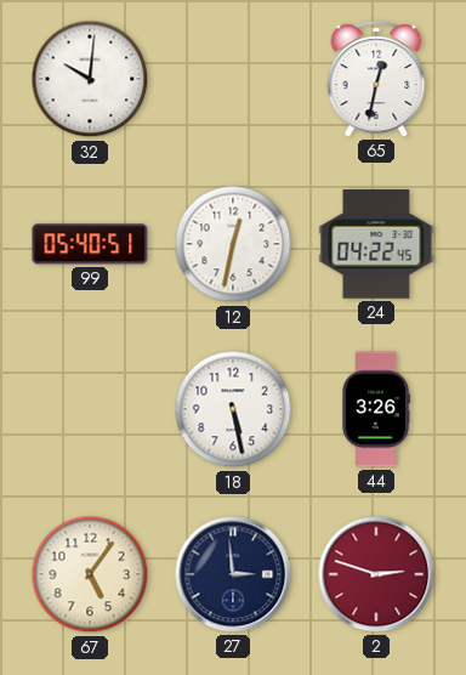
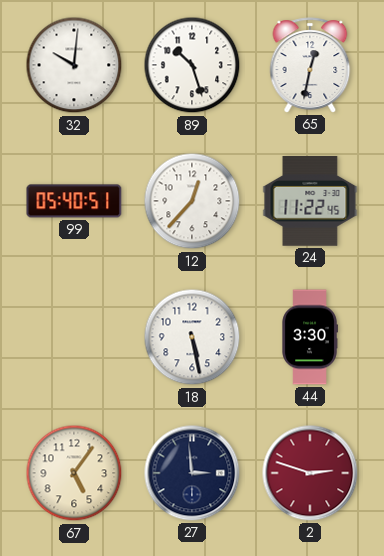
89: none -> 10:27 (192, 65)
12: 12:32 -> 12:37 (192, 201)
24: 04:22 -> 11:22 (310, 202)
44: 3:26 -> 3:30 (310, 337)
